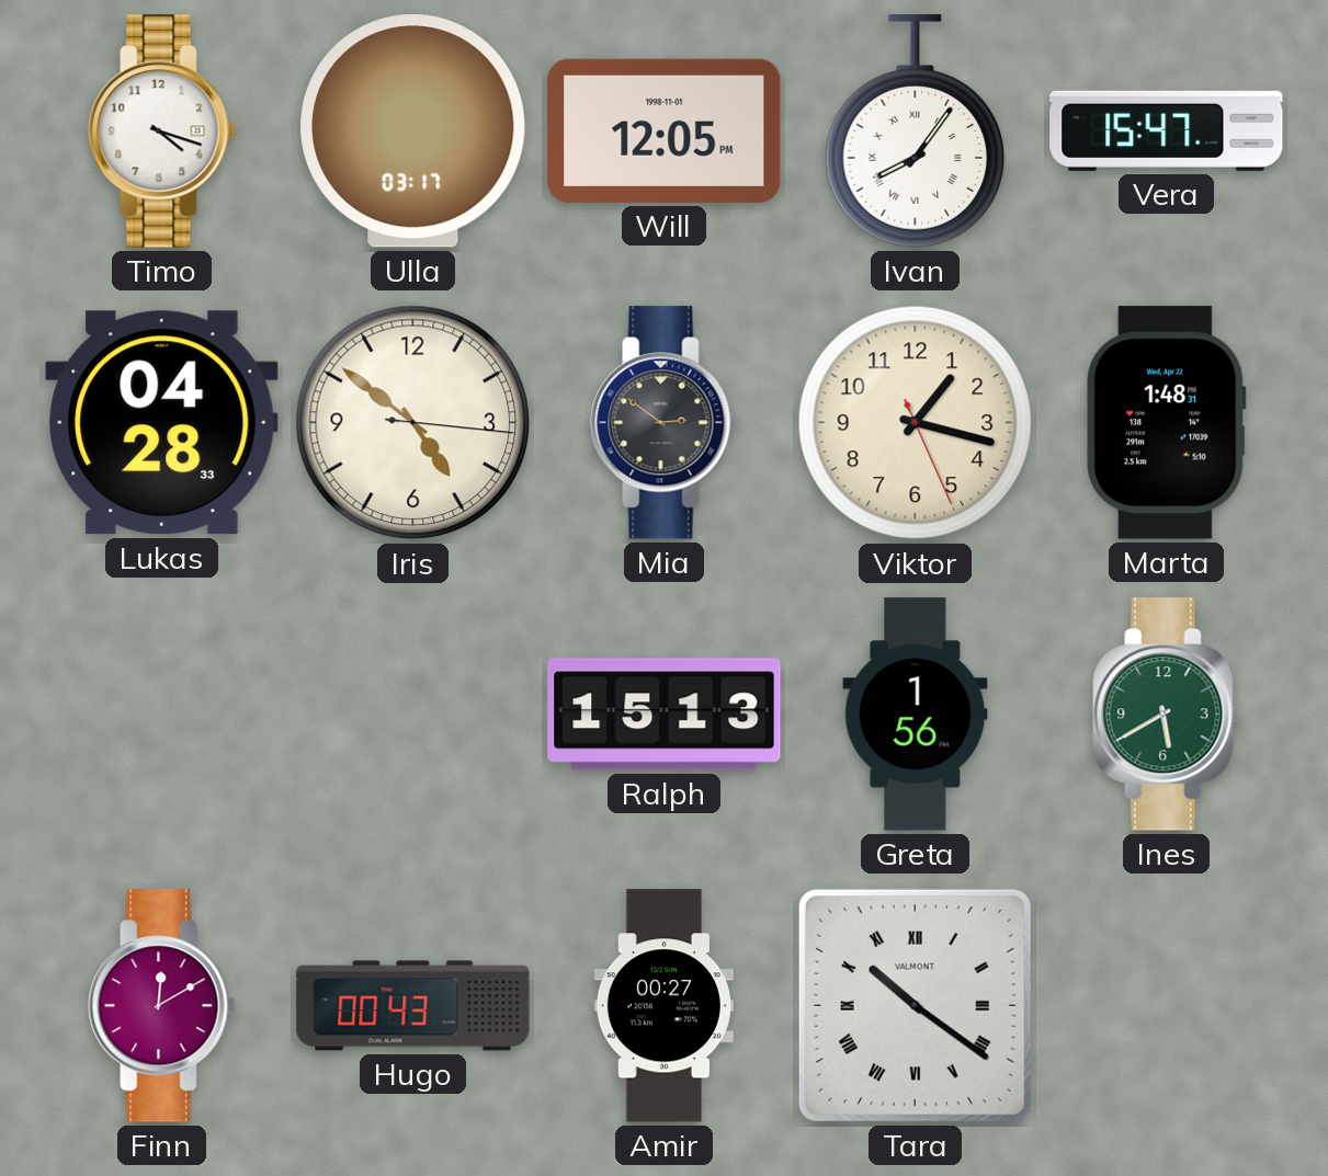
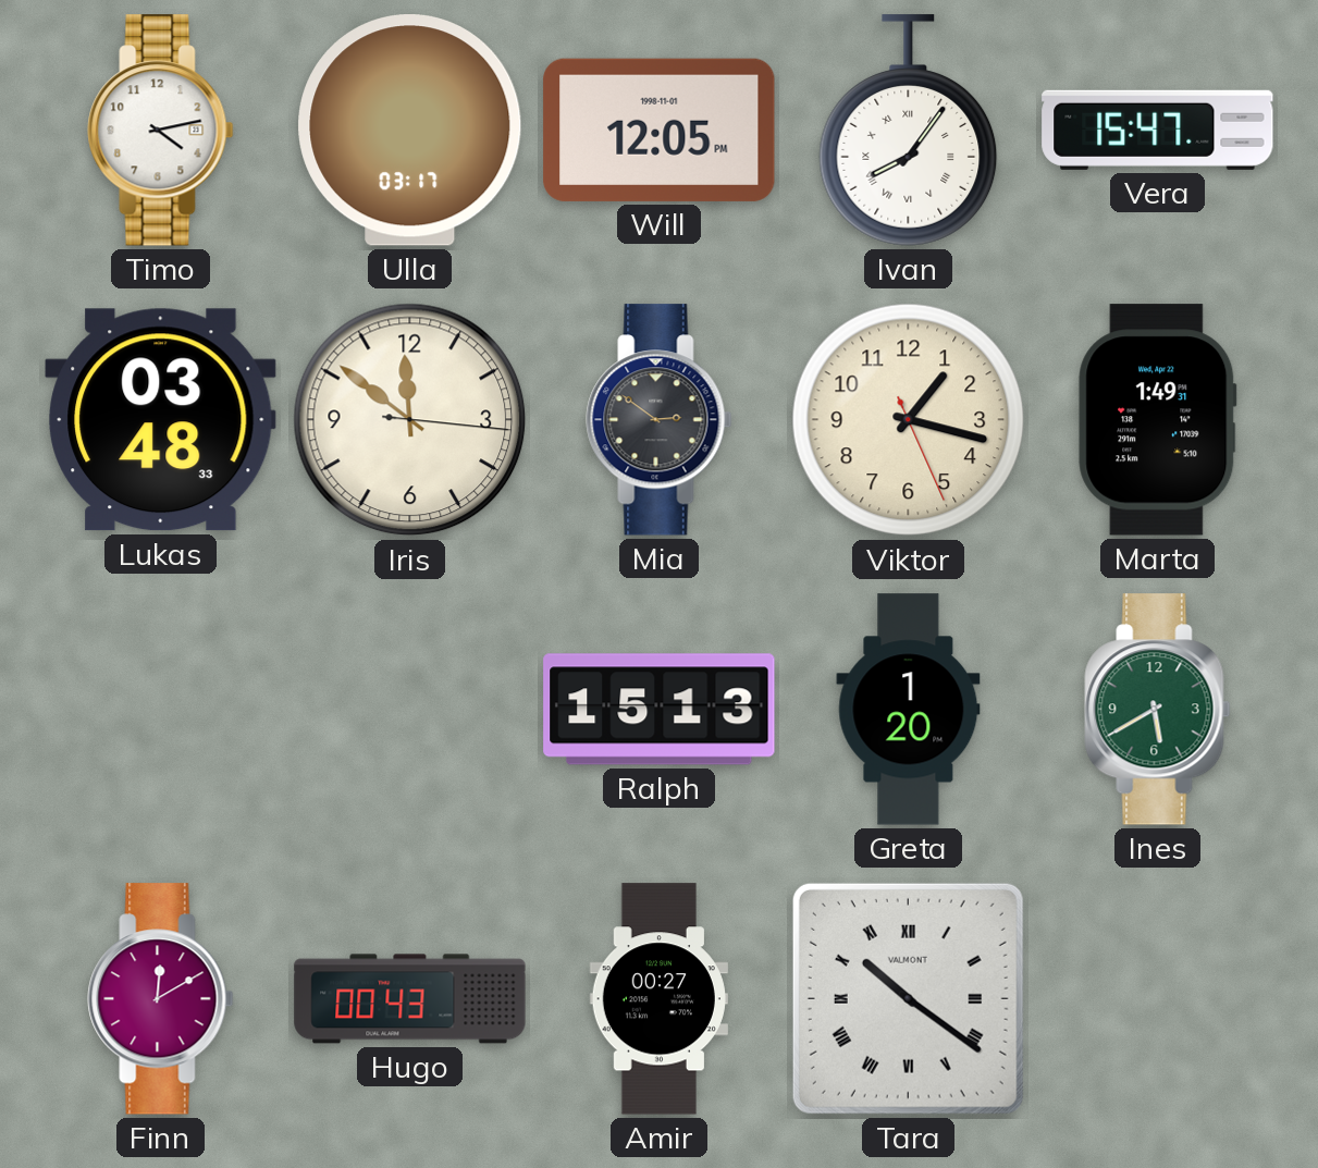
Timo: 4:18 -> 4:13 (161, 131)
Lukas: 04:28 -> 03:48 (161, 420)
Iris: 4:51 -> 11:51 (410, 420)
Marta: 1:48 -> 1:49 (1158, 420)
Greta: 1:56 -> 1:20 (909, 710)
